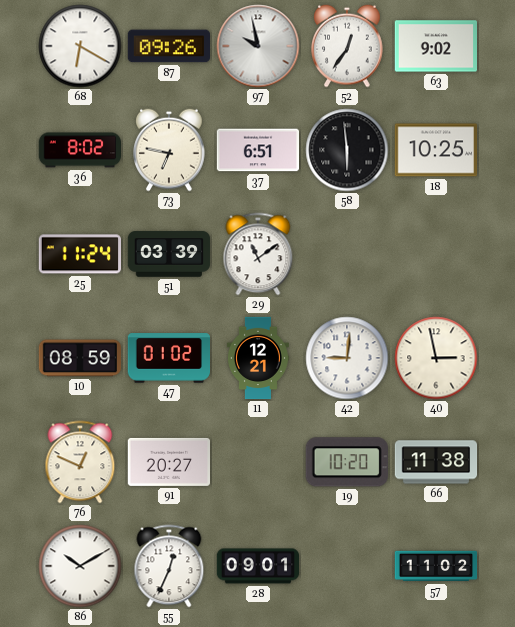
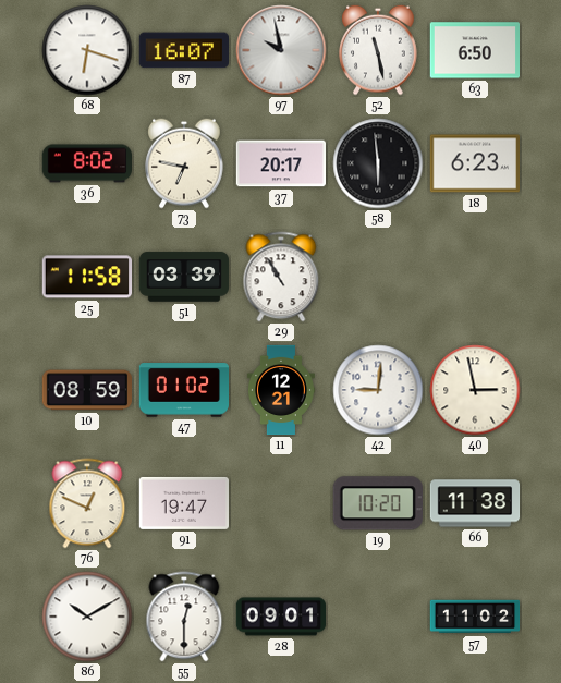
68: 6:20 -> 6:18 (87, 50)
87: 09:26 -> 16:07 (183, 50)
52: 12:36 -> 11:28 (379, 50)
63: 9:02 -> 6:50 (474, 50)
37: 6:51 -> 20:17 (281, 163)
18: 10:25 -> 6:23 (474, 163)
25: 11:24 -> 11:58 (86, 277)
29: 11:09 -> 10:55 (281, 277)
91: 20:27 -> 19:47 (183, 503)
55: 12:34 -> 12:30 (184, 617)
